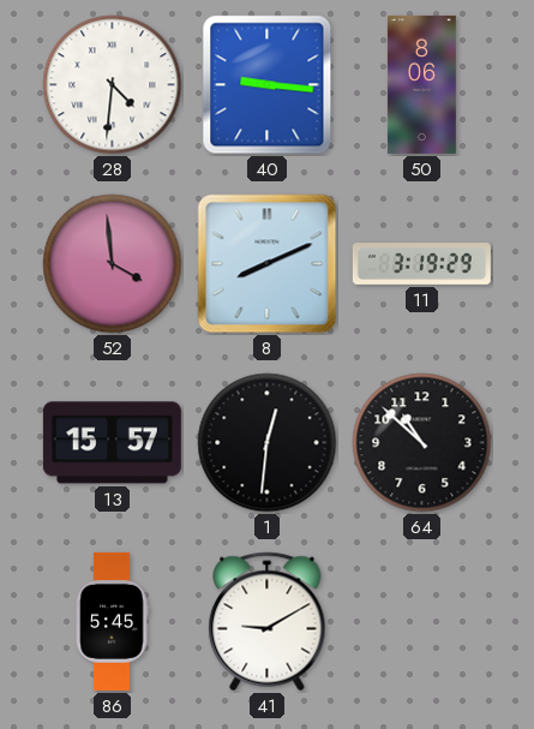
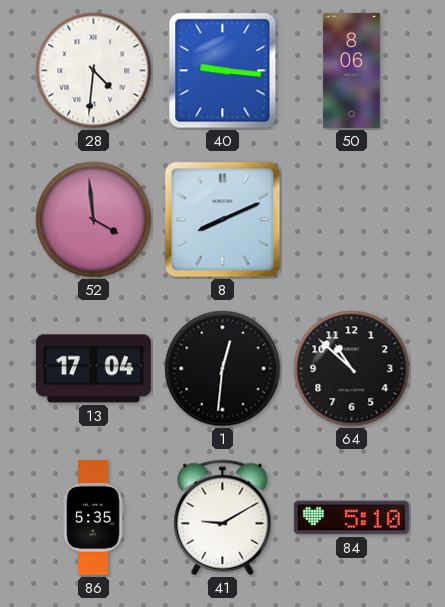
11: 3:19 -> none (421, 264)
13: 15:57 -> 17:04 (93, 369)
86: 5:45 -> 5:35 (93, 517)
84: none -> 5:10 (351, 518)
